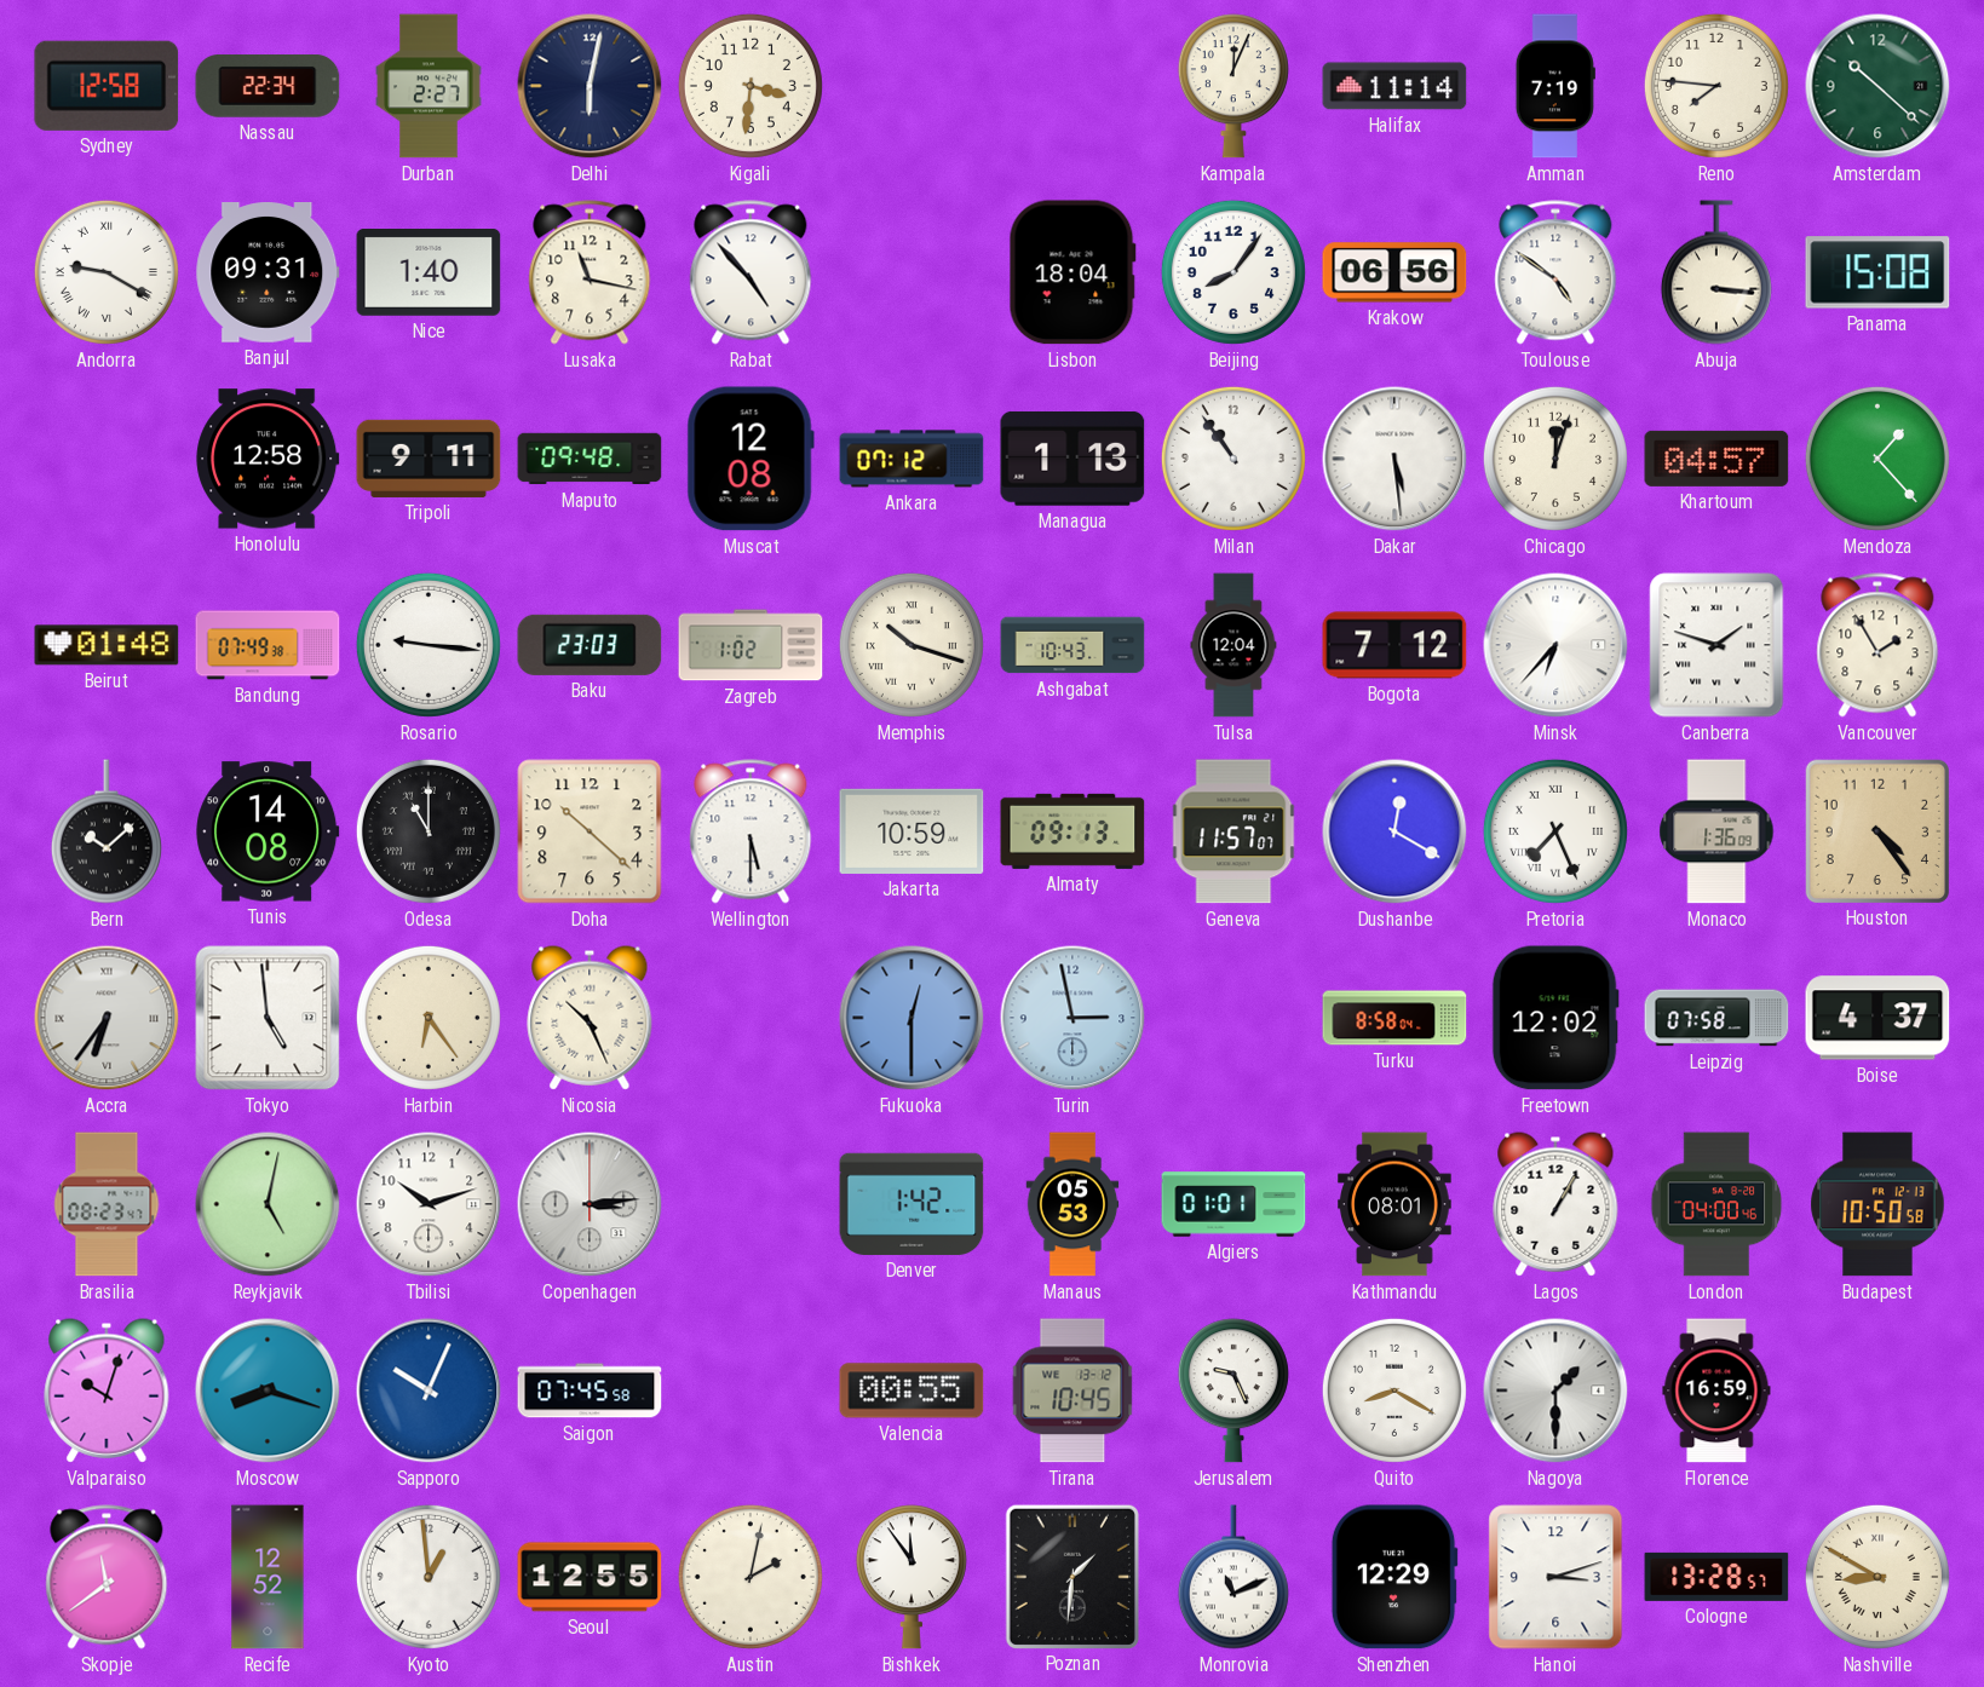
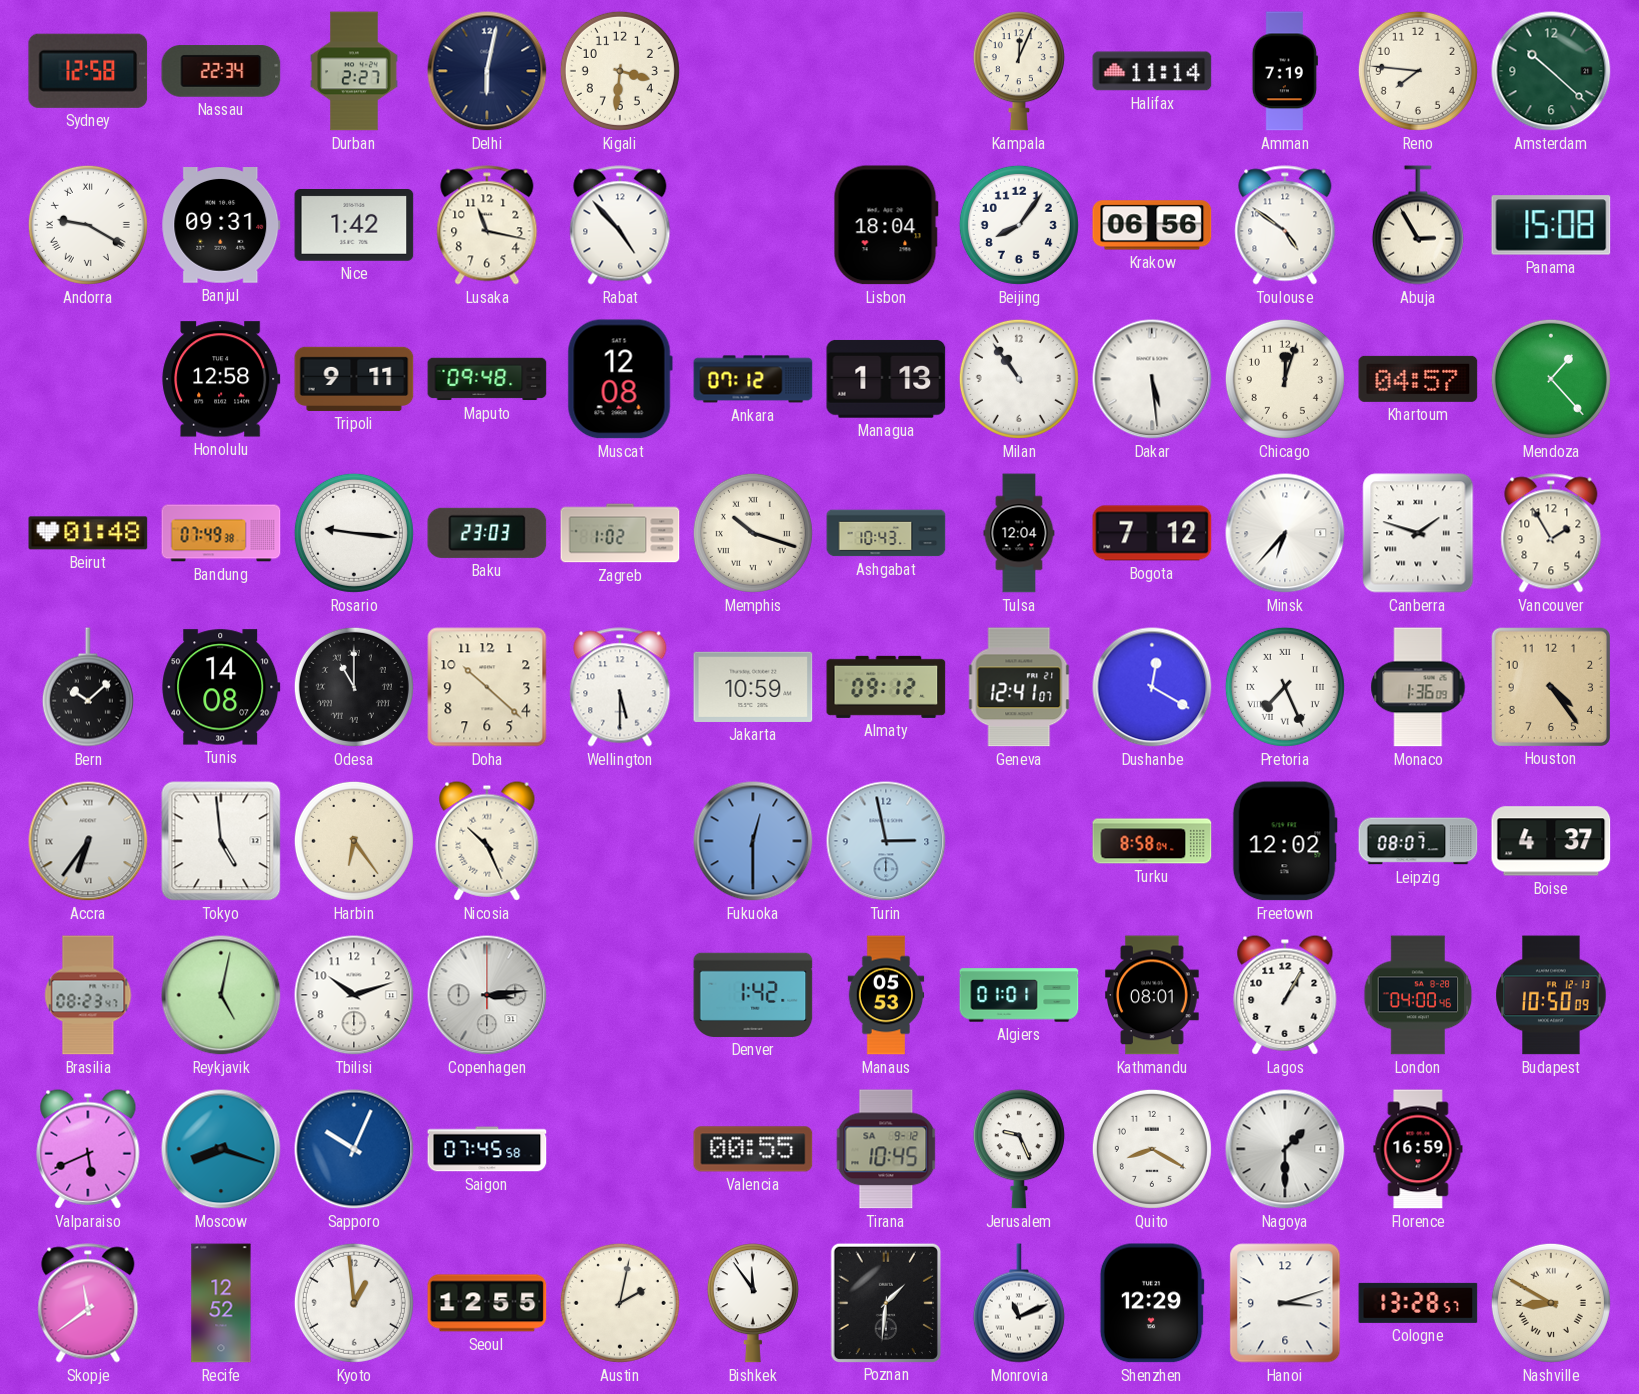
Nice: 1:40 -> 1:42 (354, 226)
Abuja: 3:16 -> 2:55 (1418, 225)
Almaty: 09:13 -> 09:12 (886, 687)
Geneva: 11:57 -> 12:41 (1019, 687)
Leipzig: 07:58 -> 08:07 (1418, 841)
Budapest: 10:50:58 -> 10:50:09 (1551, 995)
Valparaiso: 10:03 -> 5:41 (88, 1149)
Tirana date: WE 13-12 -> SA 9-12 (886, 1149)
